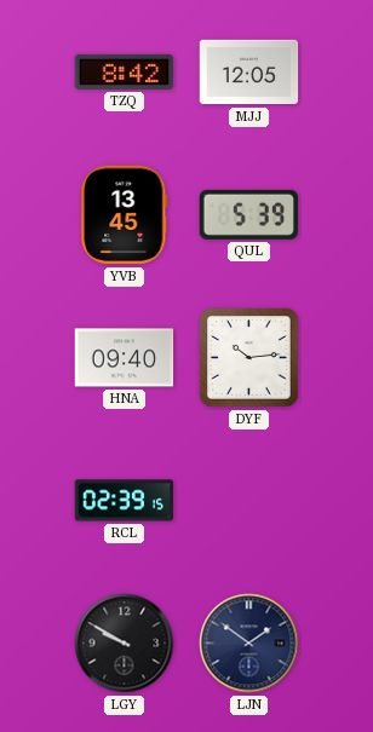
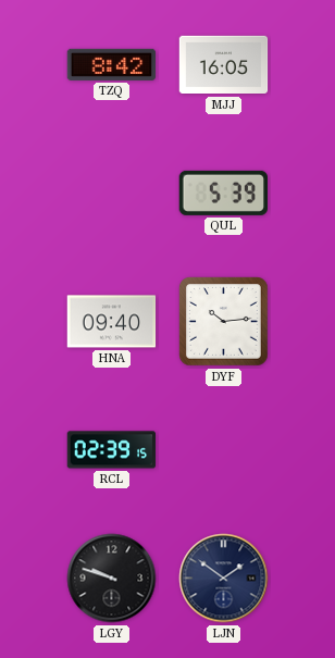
MJJ: 12:05 -> 16:05 (224, 65)
YVB: 13:45 -> none (125, 215)
LGY: 9:50 -> 9:48 (112, 579)
